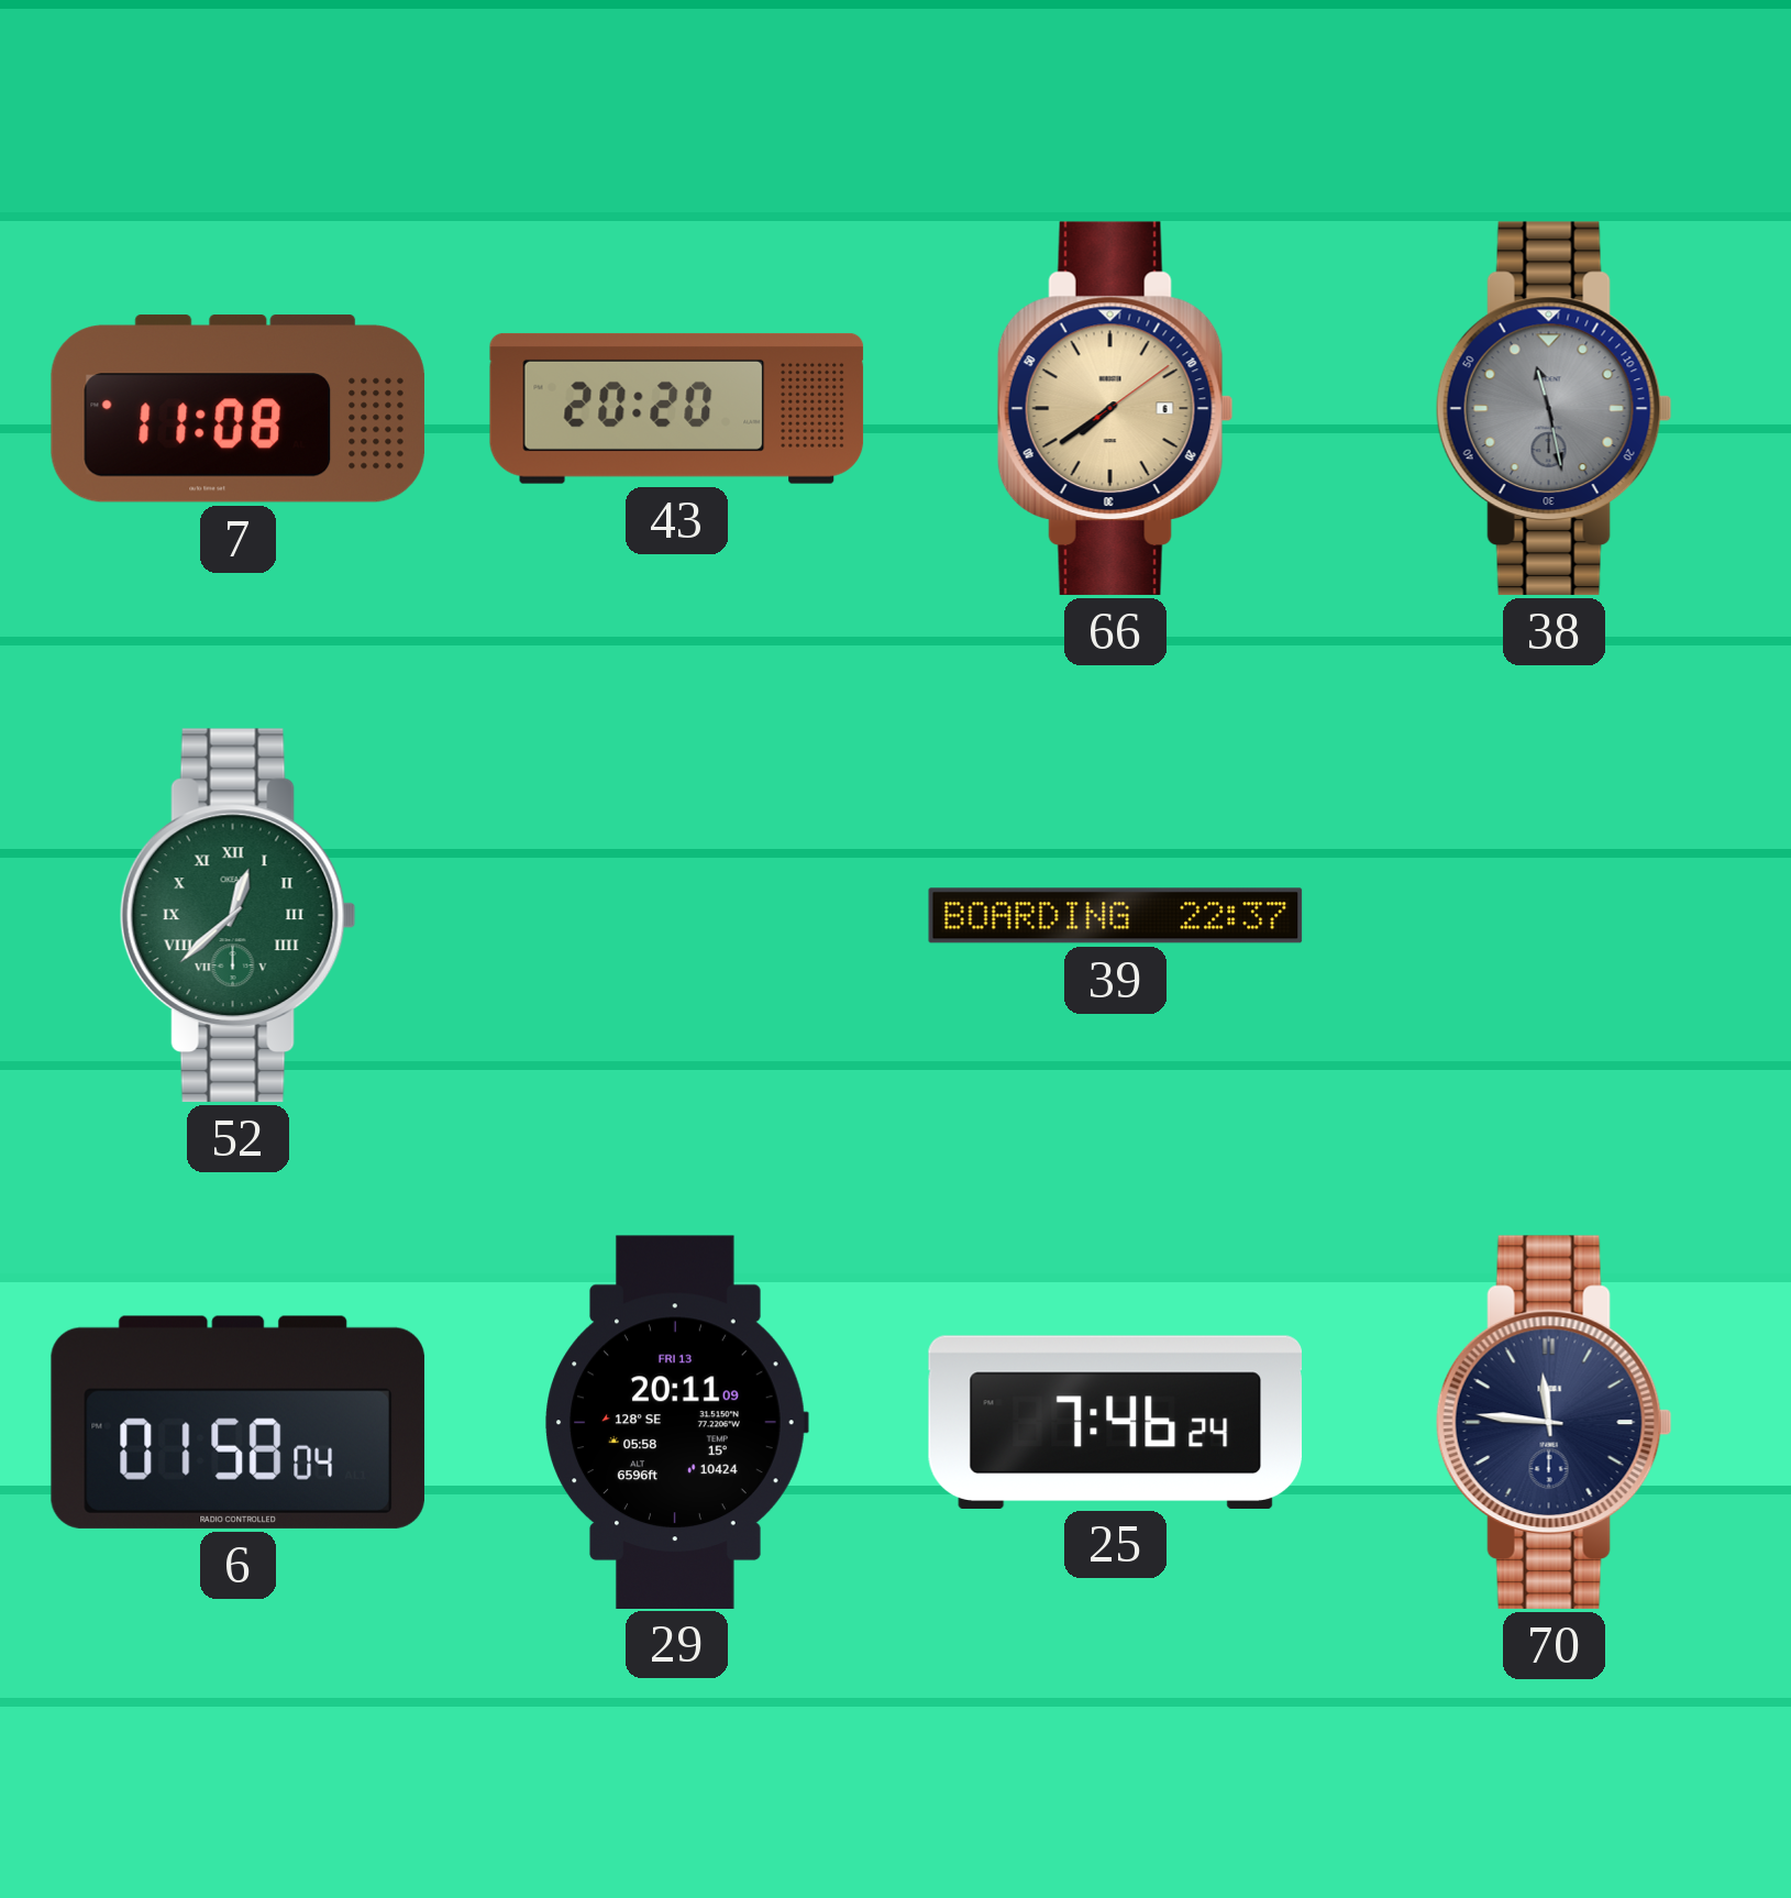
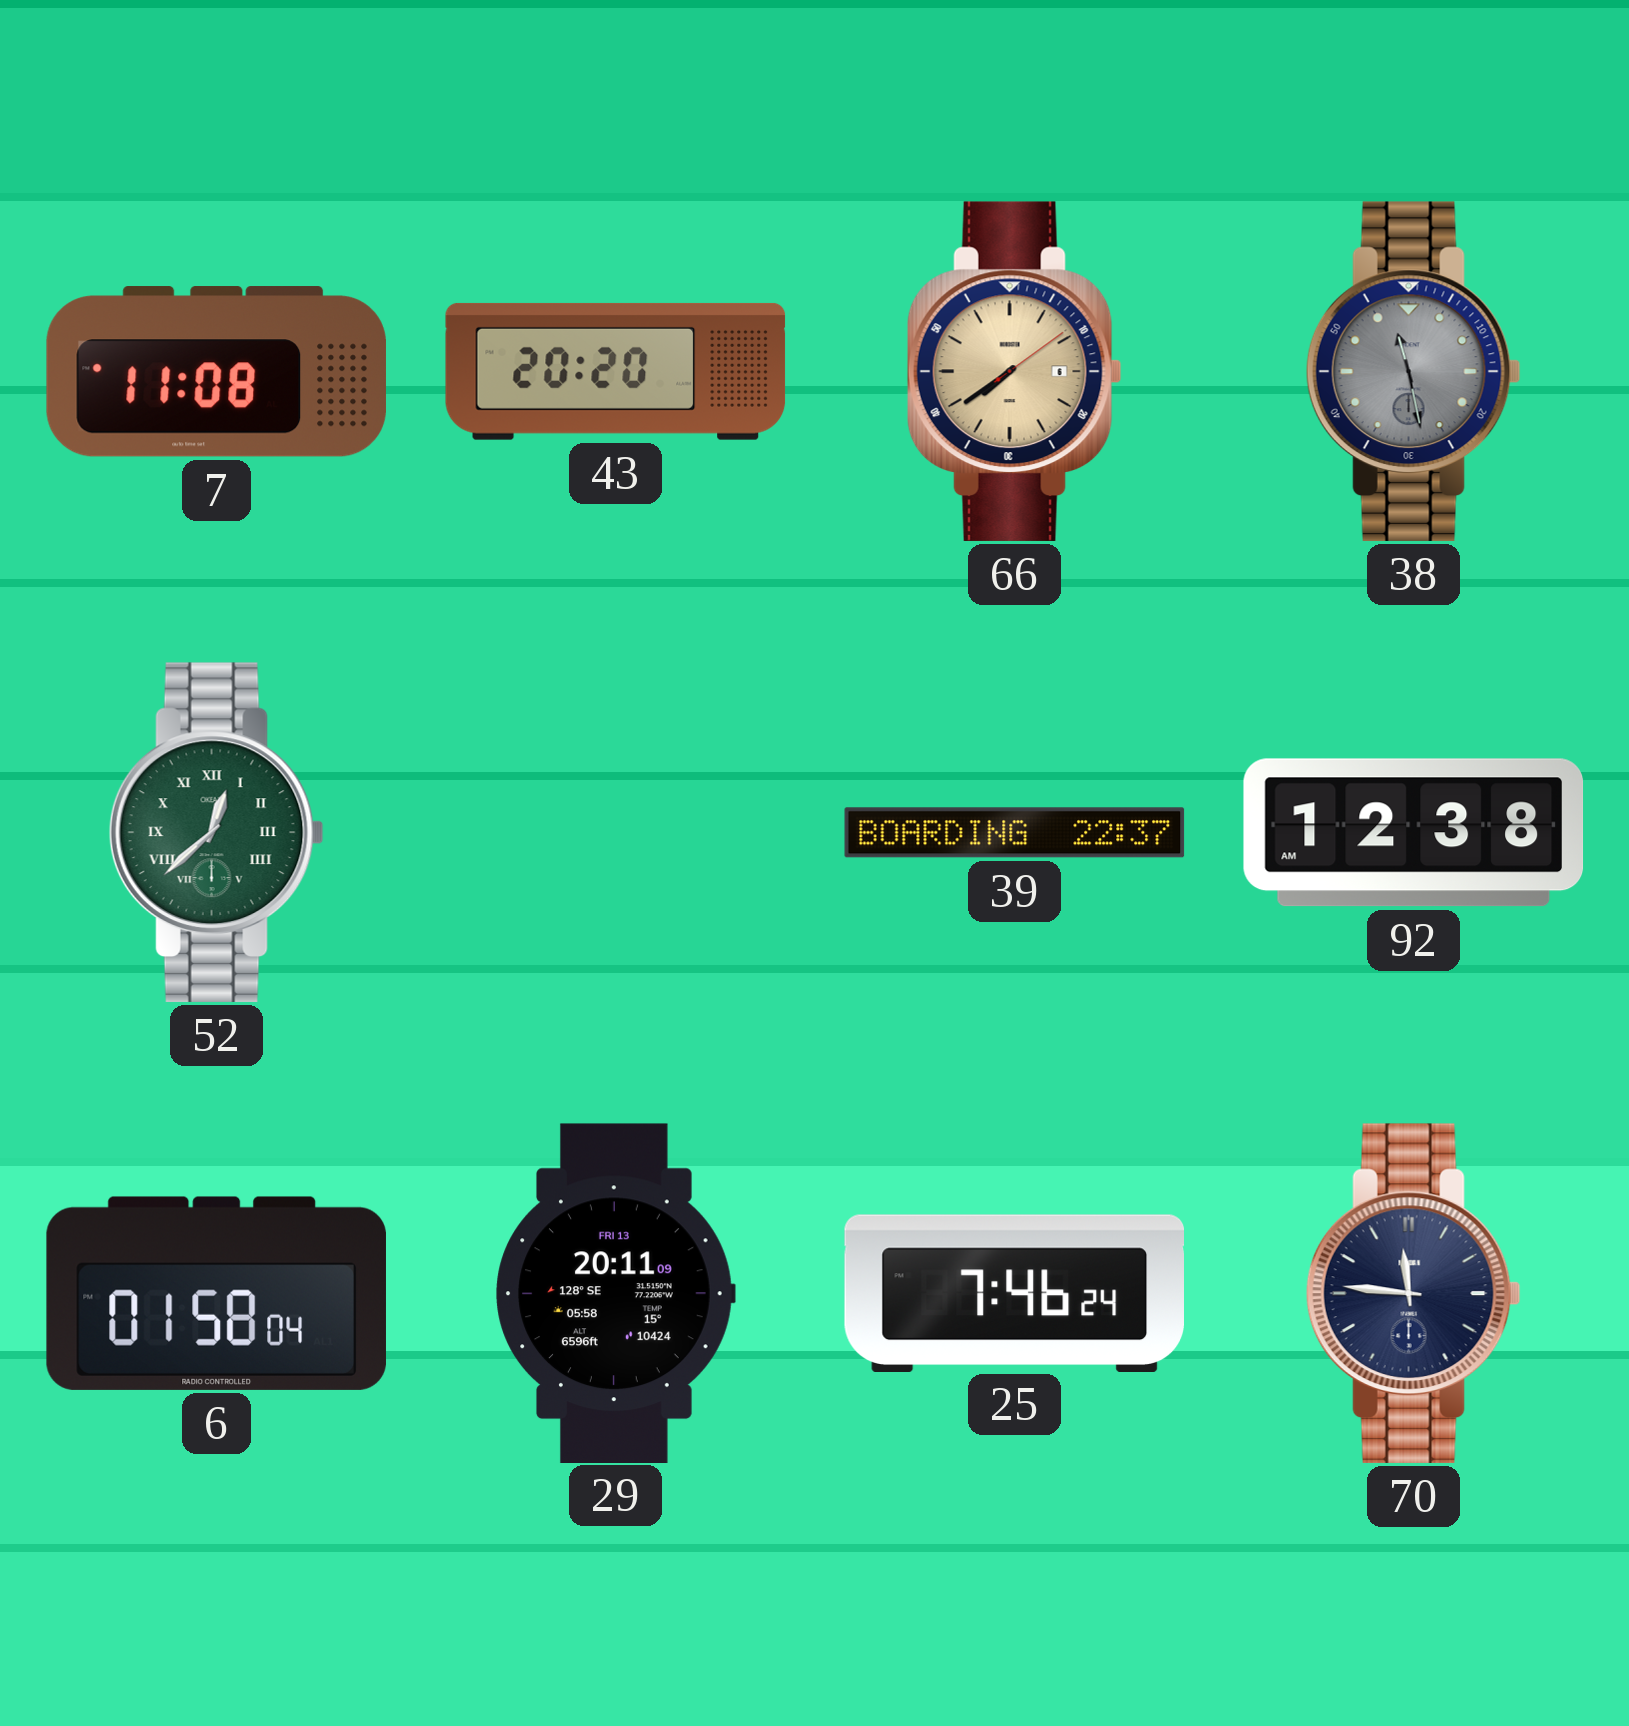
92: none -> 12:38 (1414, 833)
